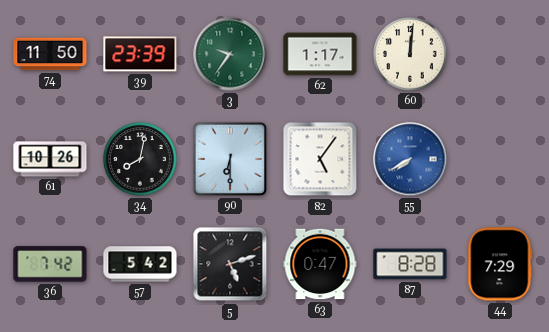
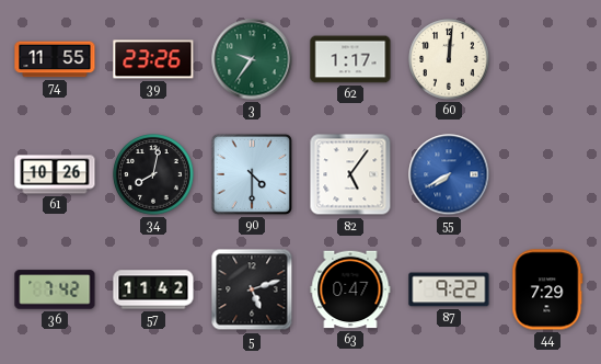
74: 11:50 -> 11:55 (55, 59)
39: 23:39 -> 23:26 (153, 59)
90: 6:30 -> 4:30 (252, 174)
57: 5:42 -> 11:42 (153, 289)
87: 8:28 -> 9:22 (449, 289)
